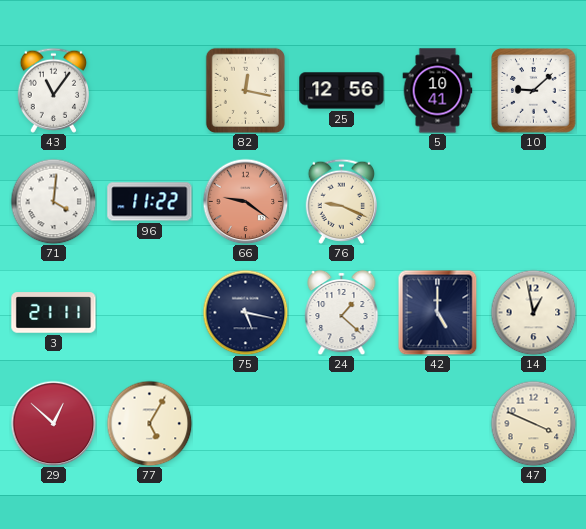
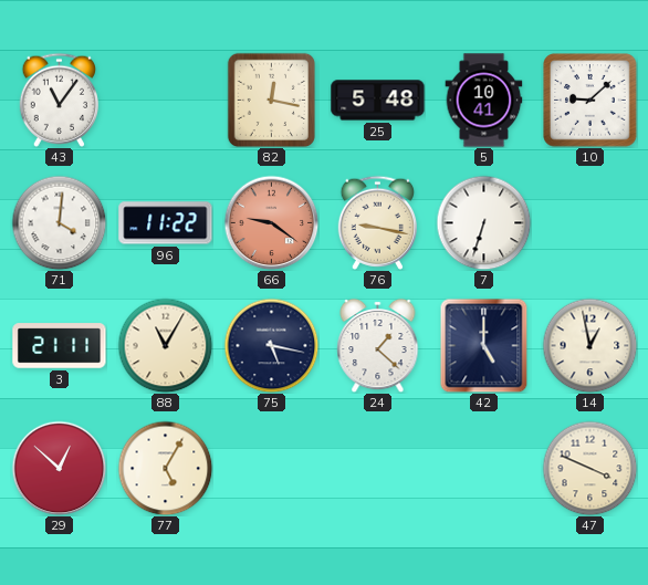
25: 12:56 -> 5:48 (378, 101)
76: 9:19 -> 9:17 (377, 222)
7: none -> 6:33 (483, 222)
88: none -> 11:05 (165, 345)
